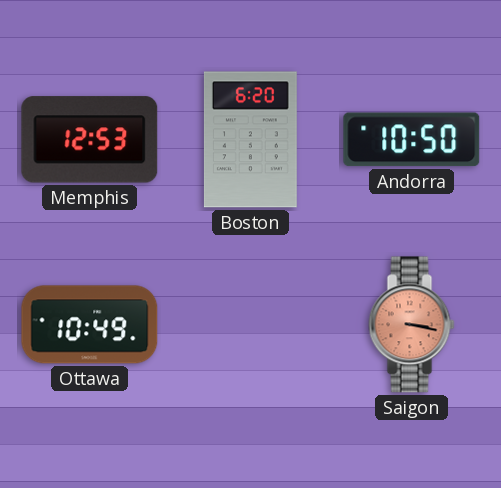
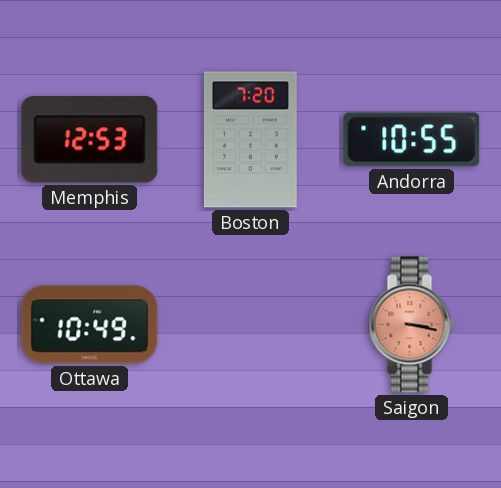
Boston: 6:20 -> 7:20 (250, 140)
Andorra: 10:50 -> 10:55 (412, 140)
